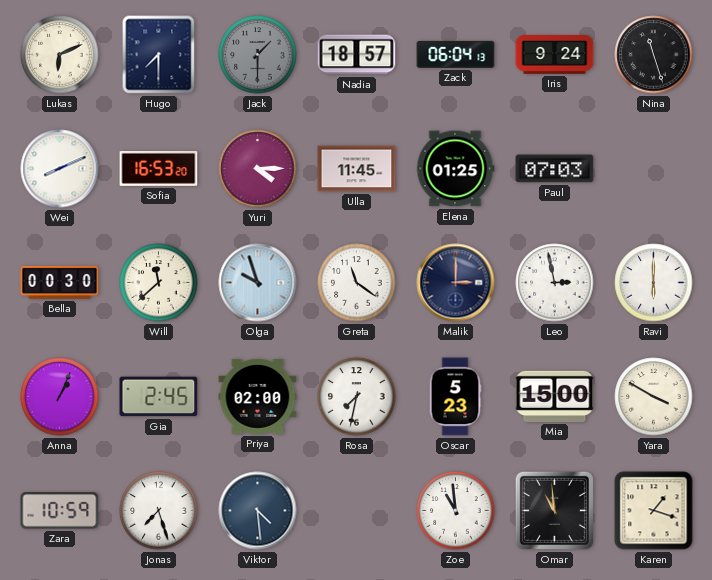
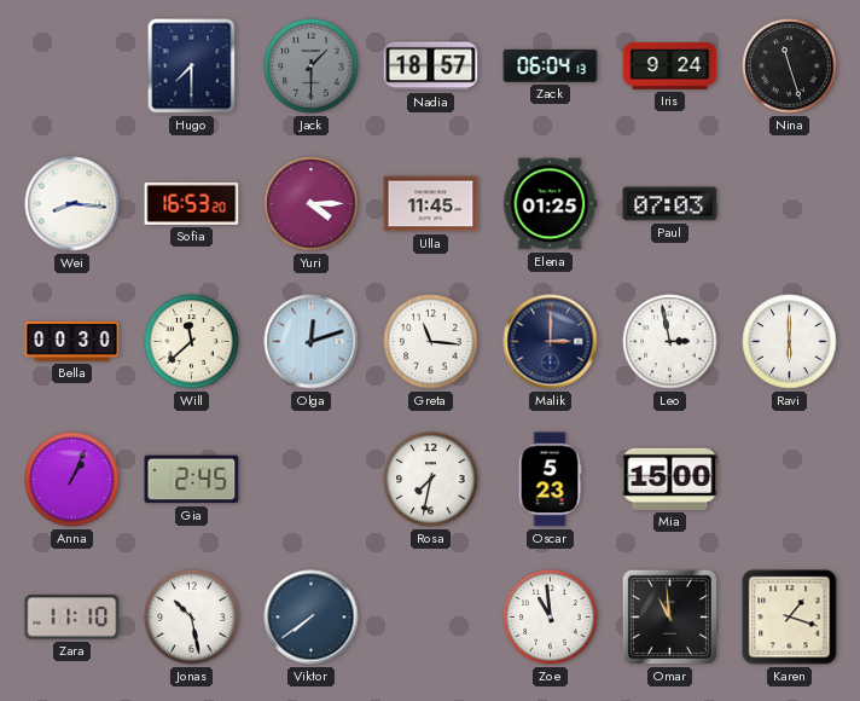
Lukas: 6:11 -> none (60, 55)
Wei: 8:11 -> 8:16 (72, 204)
Olga: 9:57 -> 12:12 (312, 342)
Greta: 11:21 -> 11:16 (431, 342)
Priya: 02:00 -> none (258, 396)
Yara: 3:50 -> none (654, 397)
Zara: 10:59 -> 11:10 (72, 618)
Jonas: 7:27 -> 10:28 (192, 618)
Viktor: 4:29 -> 7:39 (312, 618)
